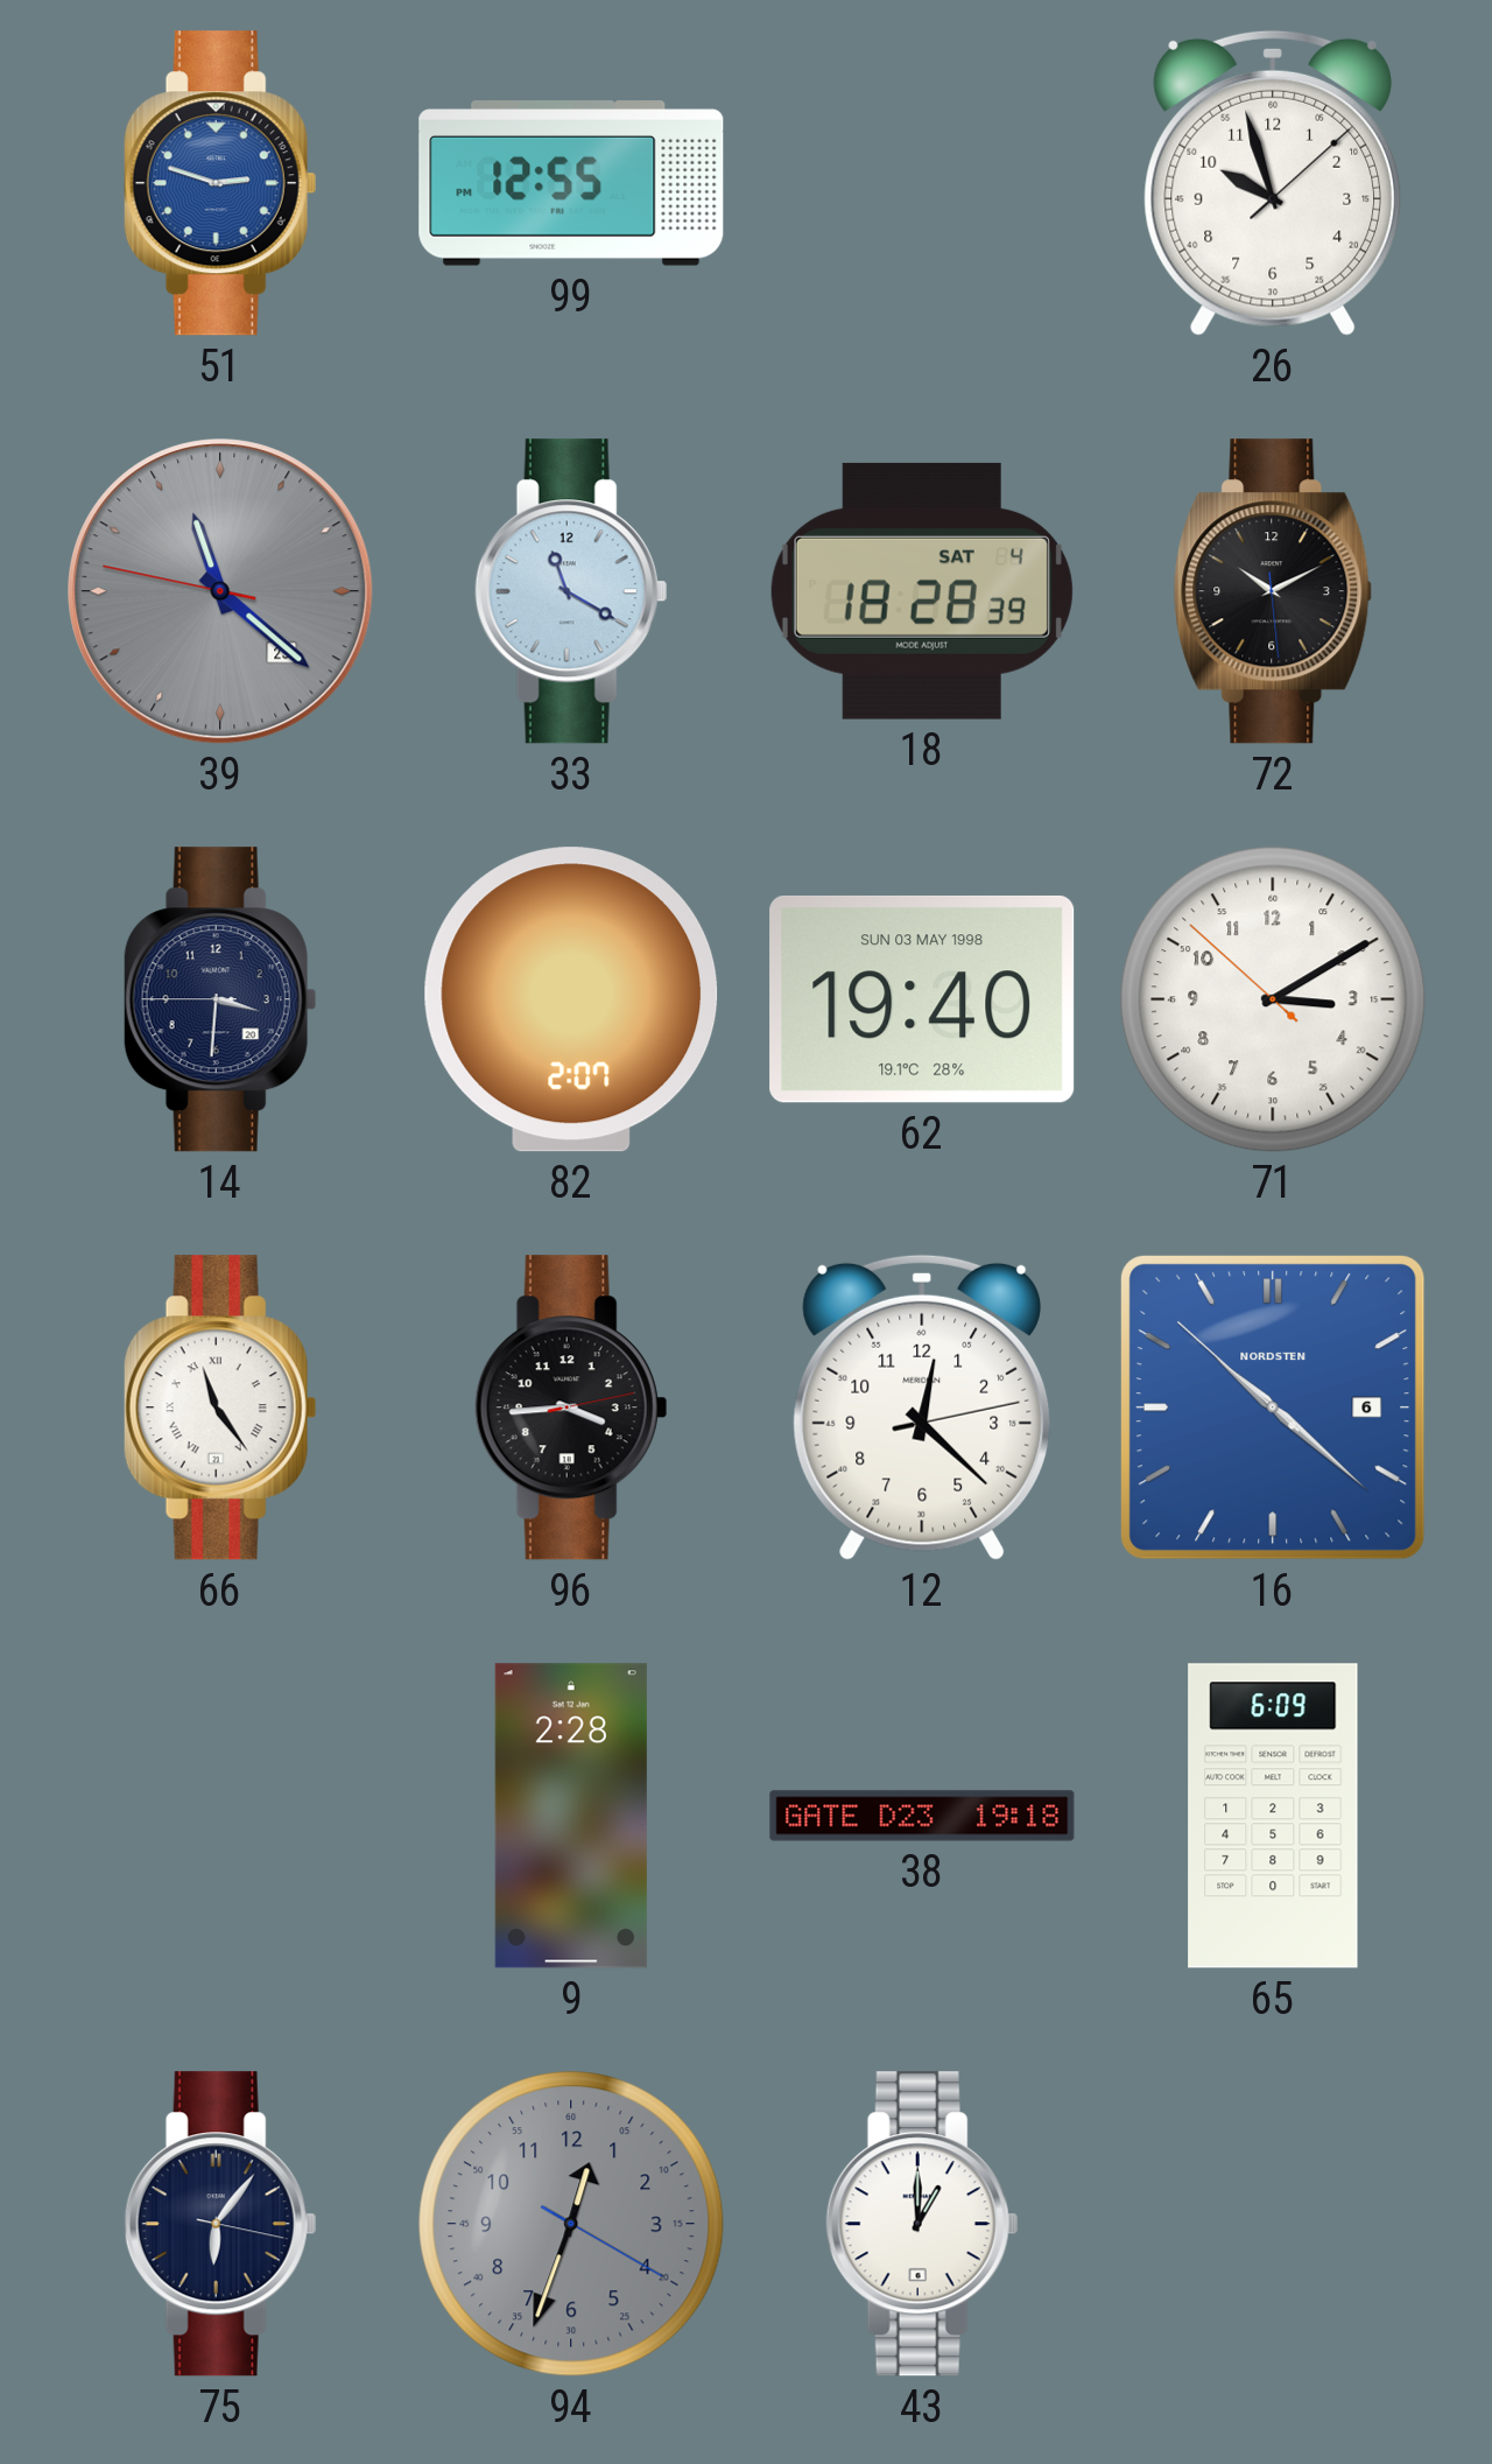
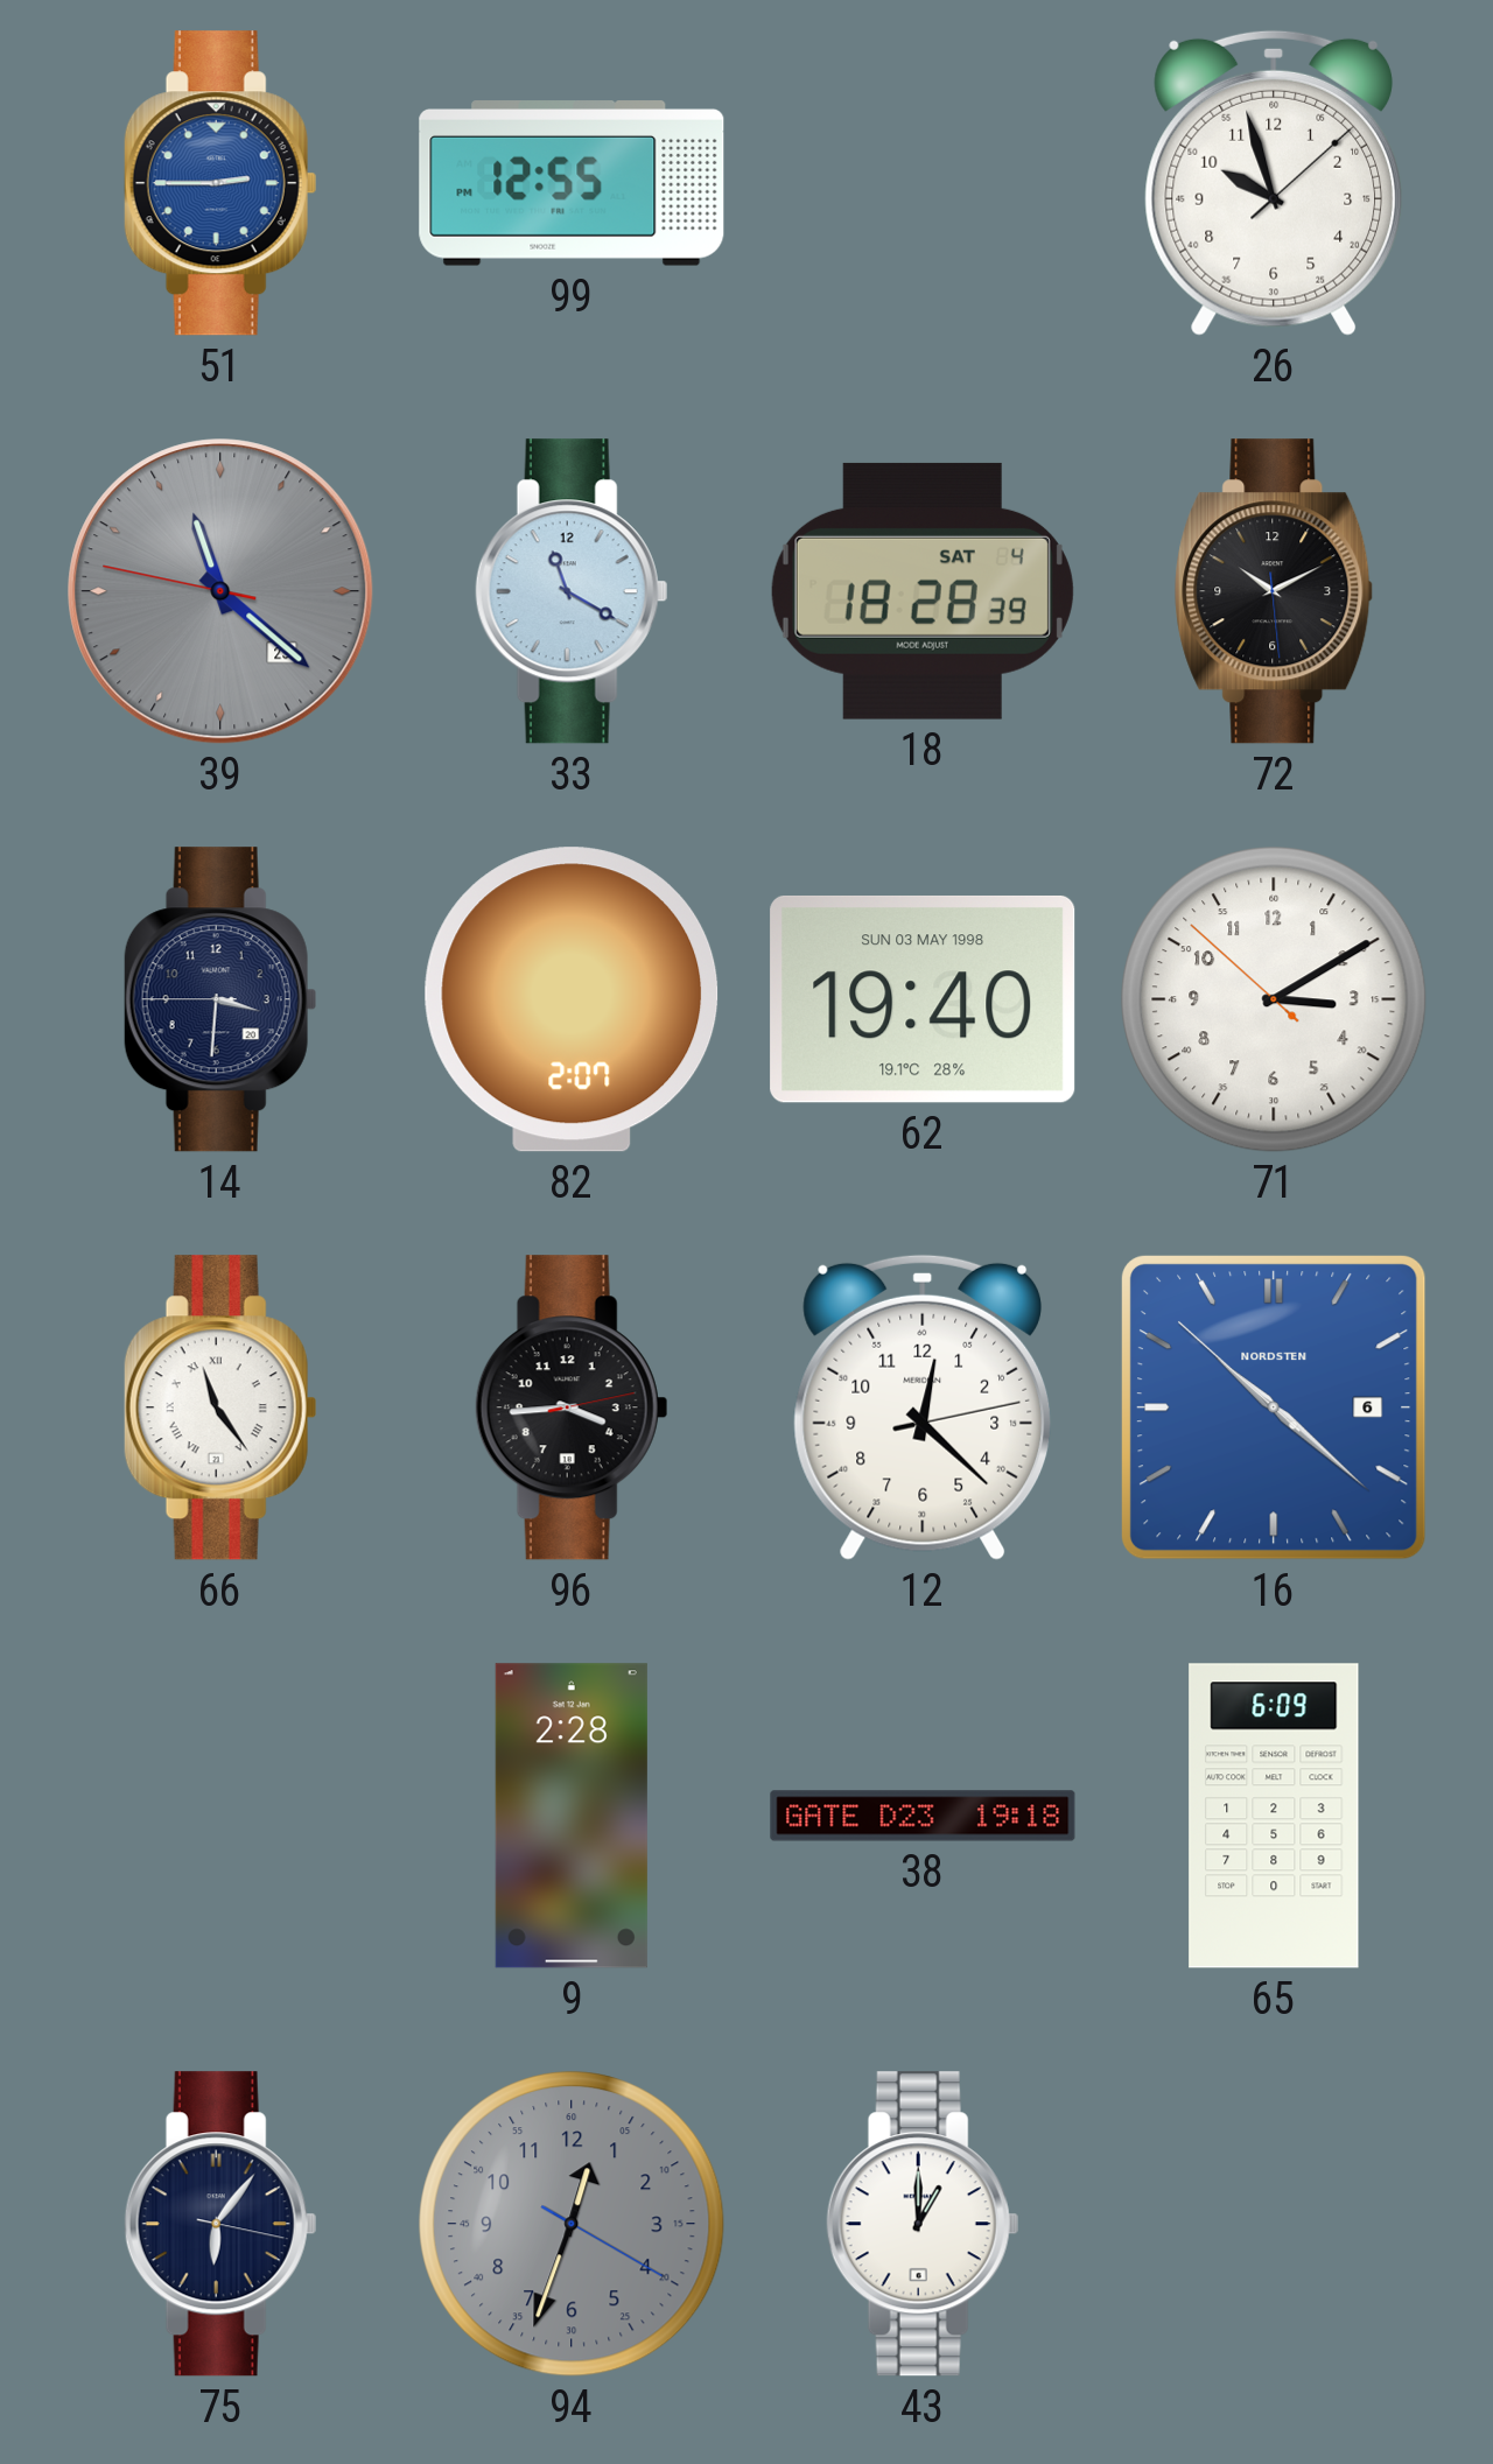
51: 2:48 -> 2:45 (220, 183)
